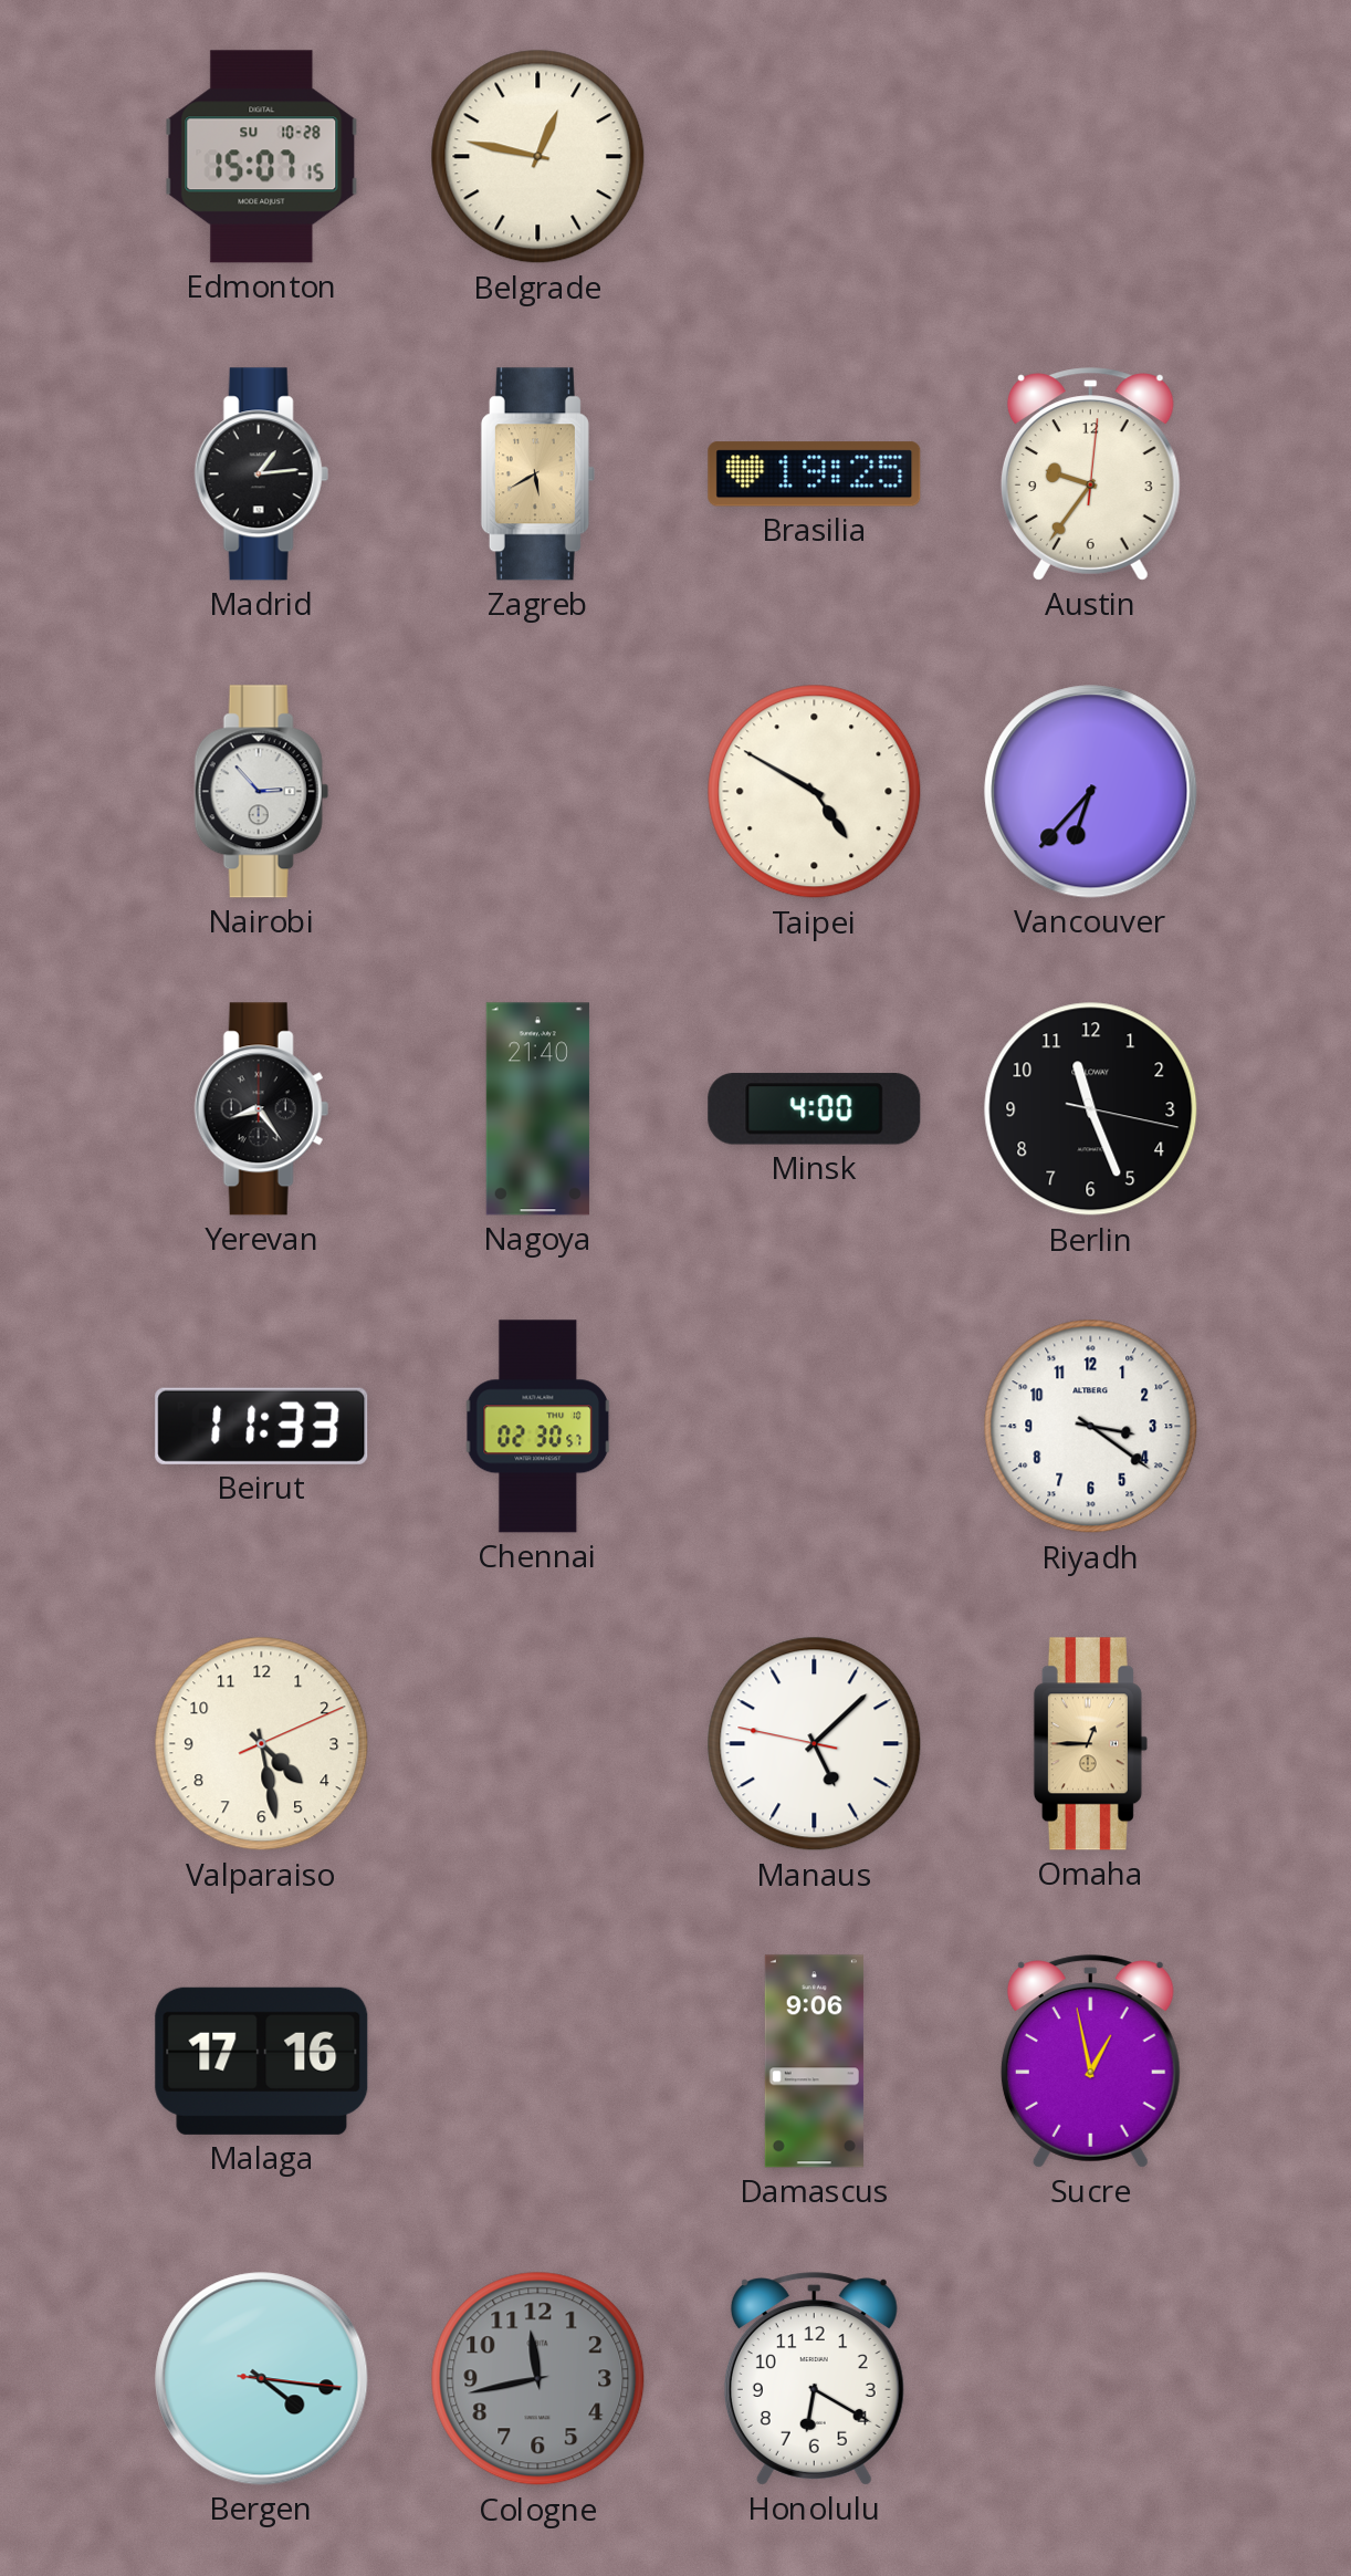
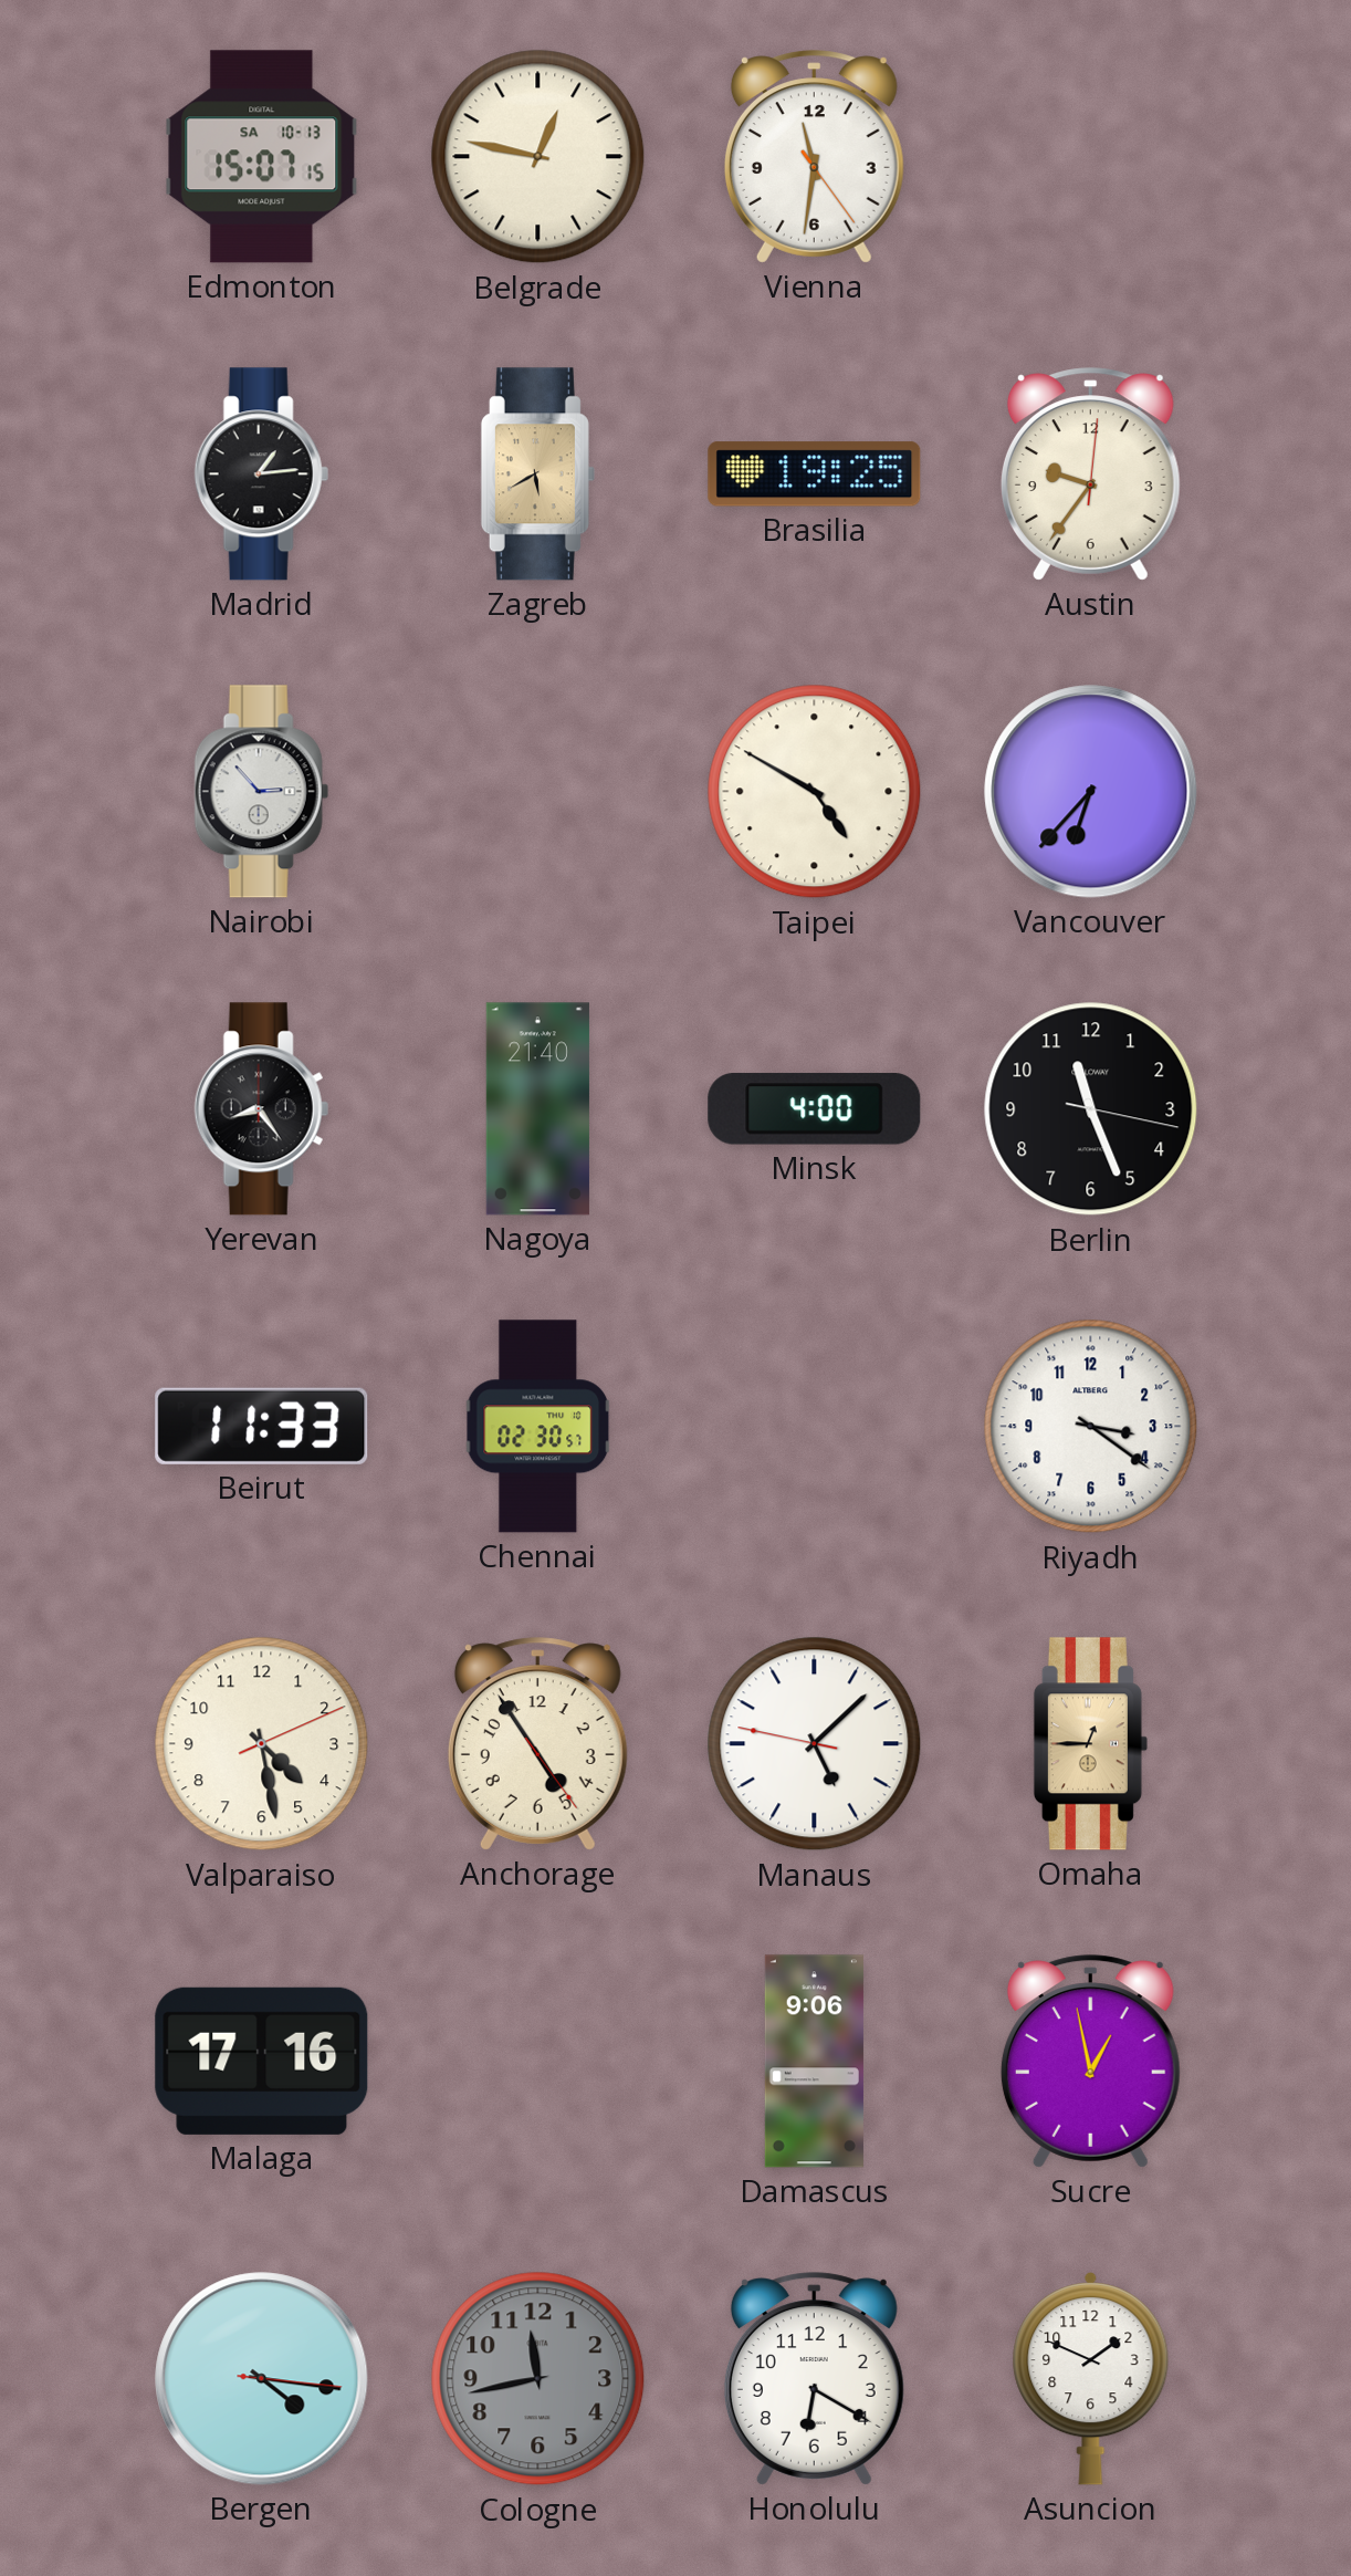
Edmonton date: SU 10-28 -> SA 10-13 (262, 157)
Vienna: none -> 11:31 (814, 157)
Anchorage: none -> 4:54 (537, 1744)
Asuncion: none -> 1:49 (1091, 2379)
